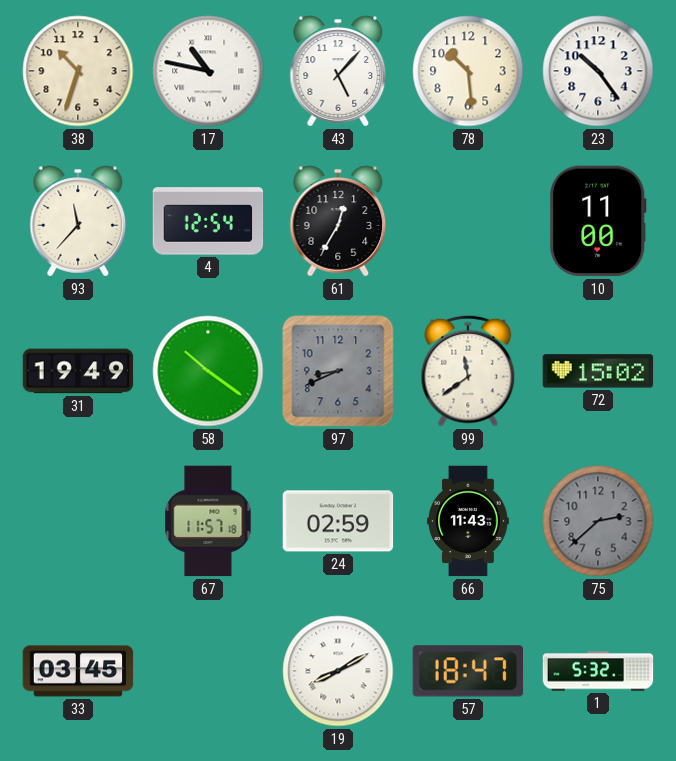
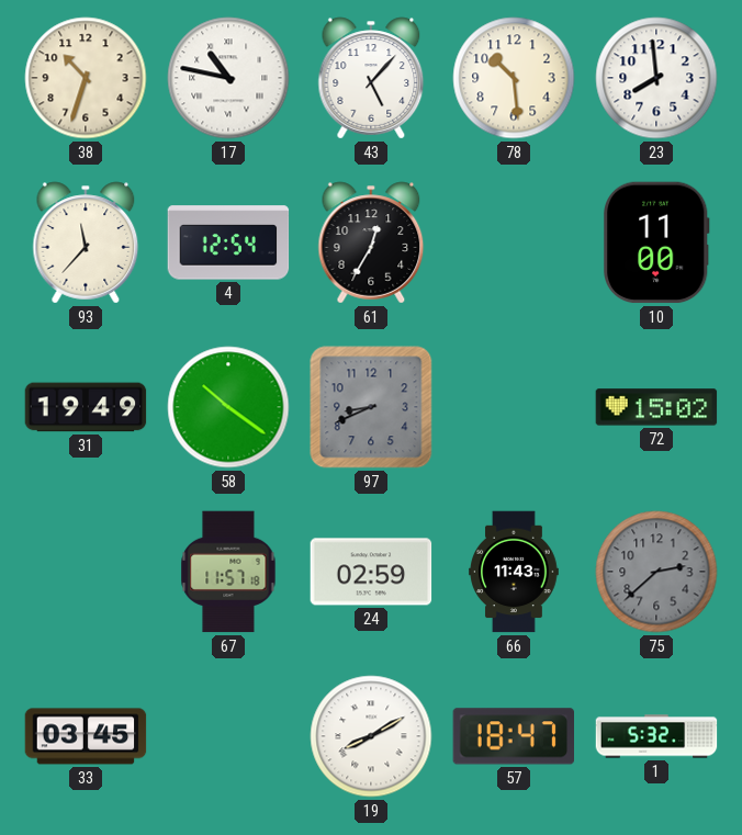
23: 10:24 -> 7:59 (656, 78)
99: 11:39 -> none (468, 371)
